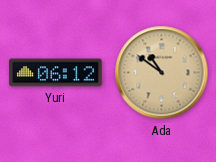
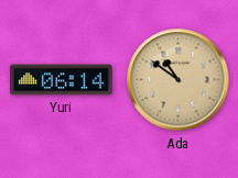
Yuri: 06:12 -> 06:14 (62, 80)
